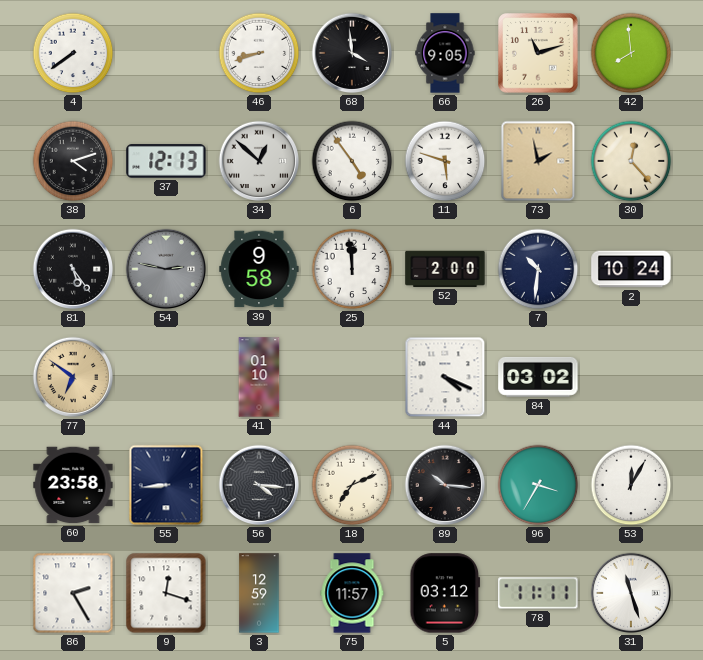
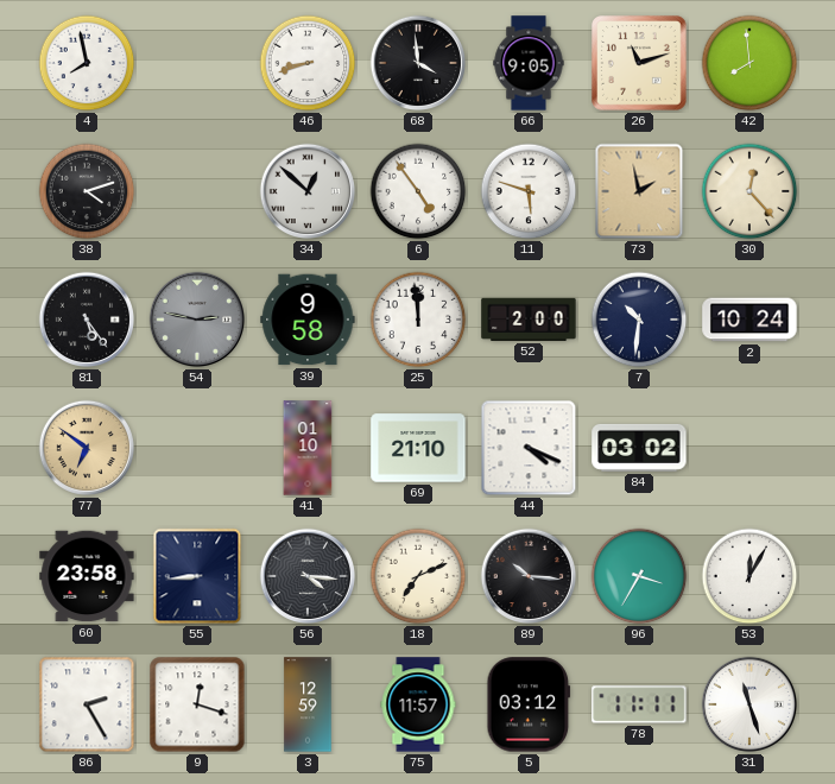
4: 7:39 -> 7:58 (87, 63)
37: 12:13 -> none (166, 161)
69: none -> 21:10 (418, 448)
